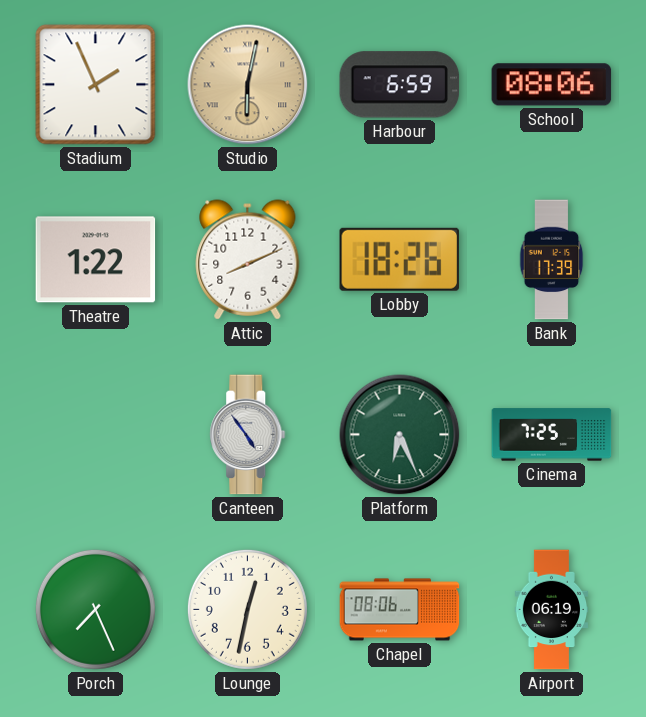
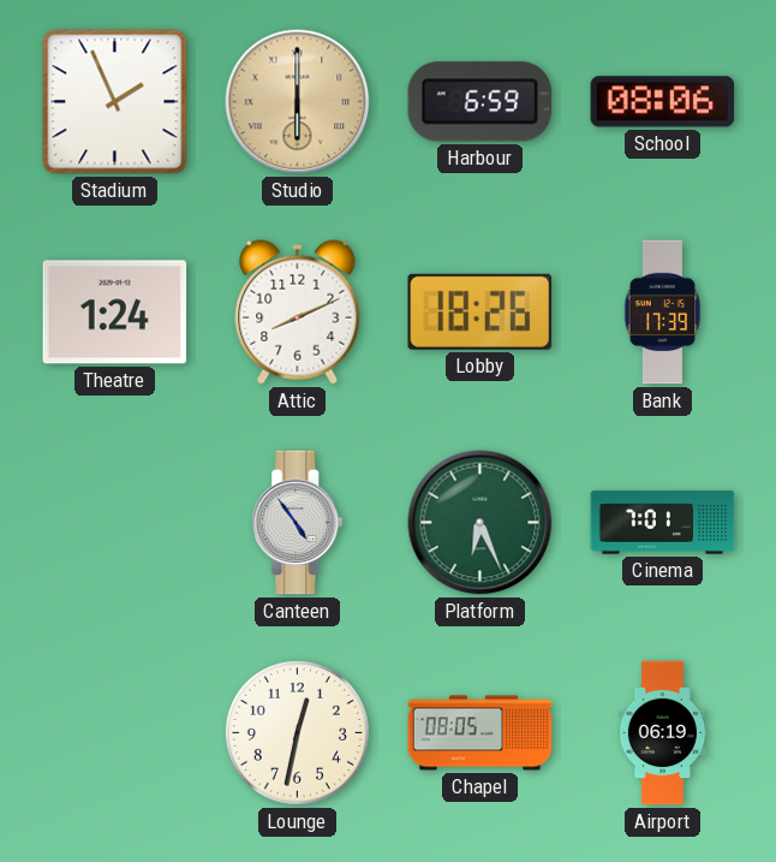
Studio: 6:02 -> 6:00 (298, 102)
Theatre: 1:22 -> 1:24 (115, 313)
Cinema: 7:25 -> 7:01 (663, 523)
Porch: 7:26 -> none (95, 609)
Chapel: 08:06 -> 08:05 (480, 733)
